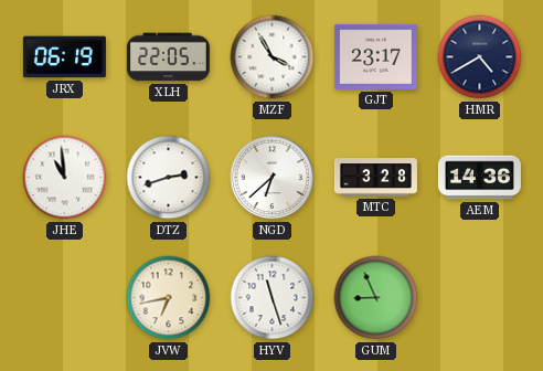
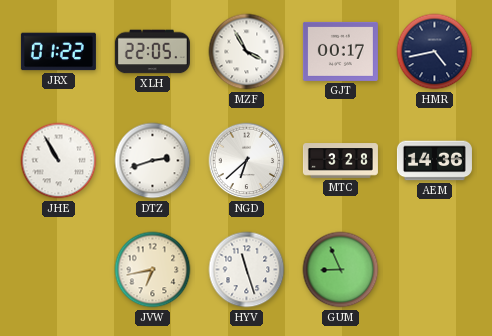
JRX: 06:19 -> 01:22 (58, 52)
GJT: 23:17 -> 00:17 (340, 51)
HMR: 4:40 -> 4:43 (435, 52)
JHE: 10:59 -> 10:55 (59, 161)
